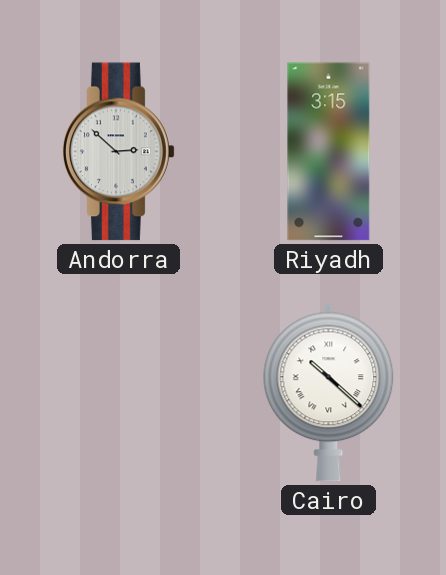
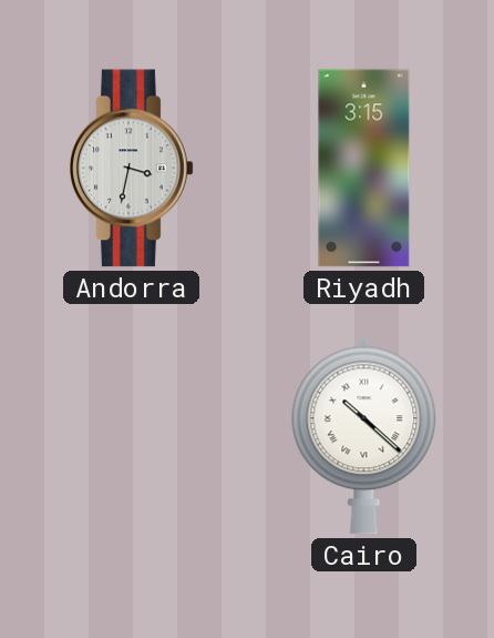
Andorra: 2:52 -> 3:32 (132, 169)
